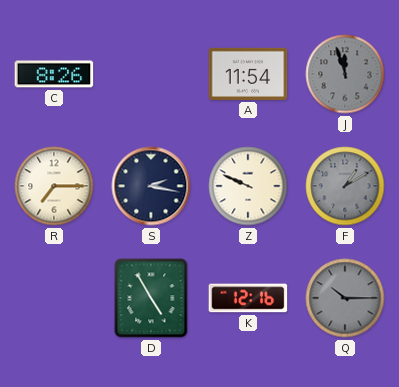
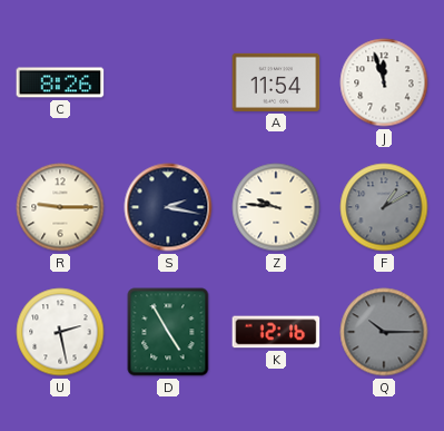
J dial: grey -> white (384, 82)
R: 7:15 -> 9:15 (60, 207)
Z: 9:49 -> 9:46 (276, 207)
U: none -> 2:28 (60, 332)
